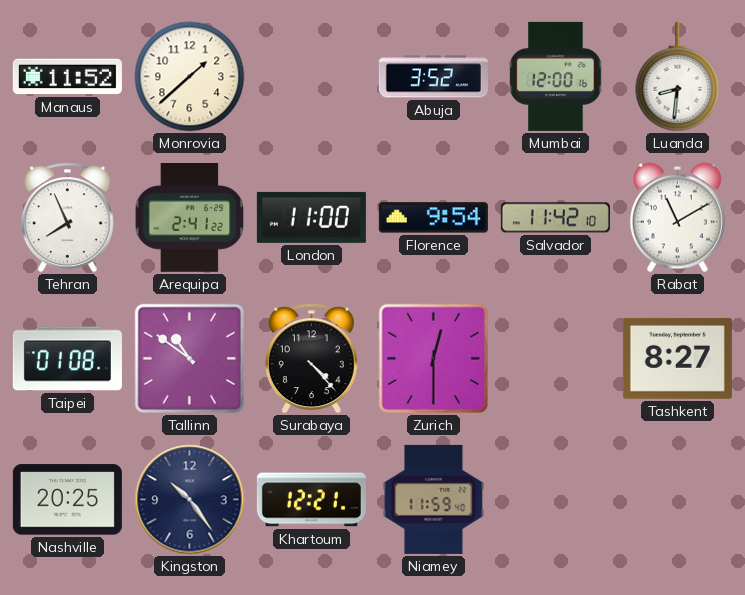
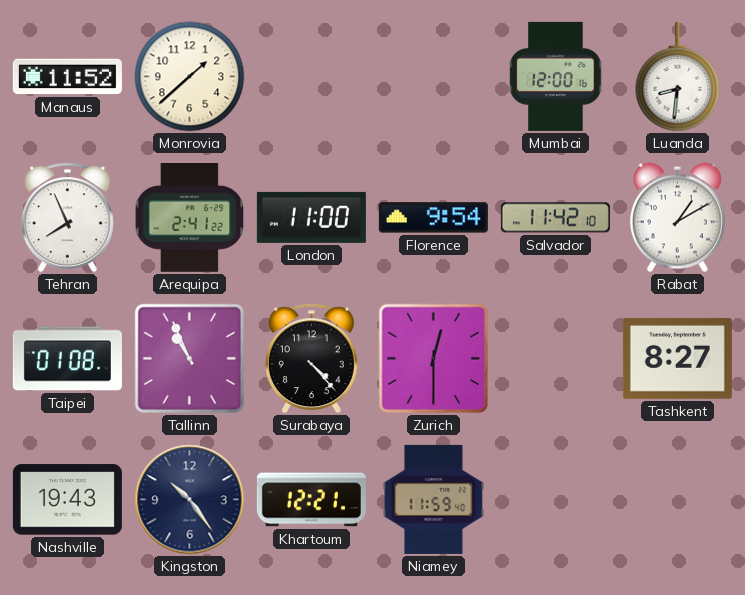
Abuja: 3:52 -> none (433, 77)
Rabat: 11:10 -> 1:10 (677, 218)
Tallinn: 10:51 -> 10:56 (189, 358)
Nashville: 20:25 -> 19:43 (67, 500)
